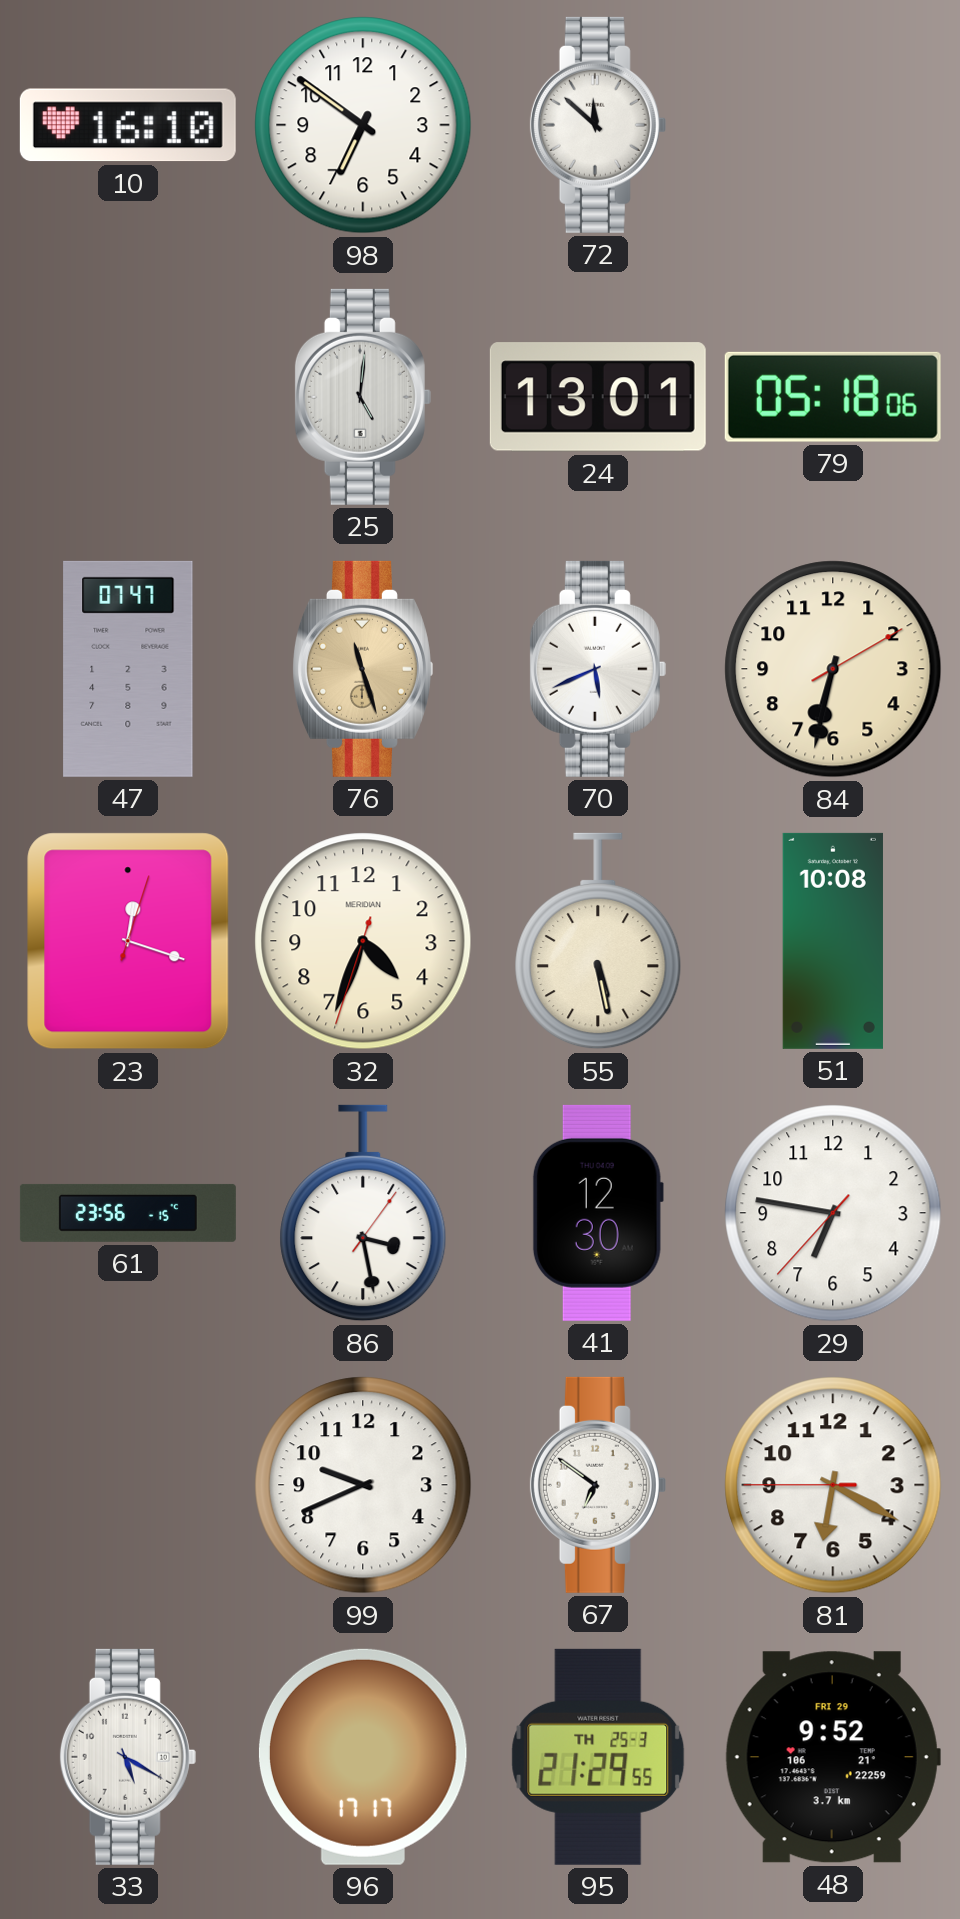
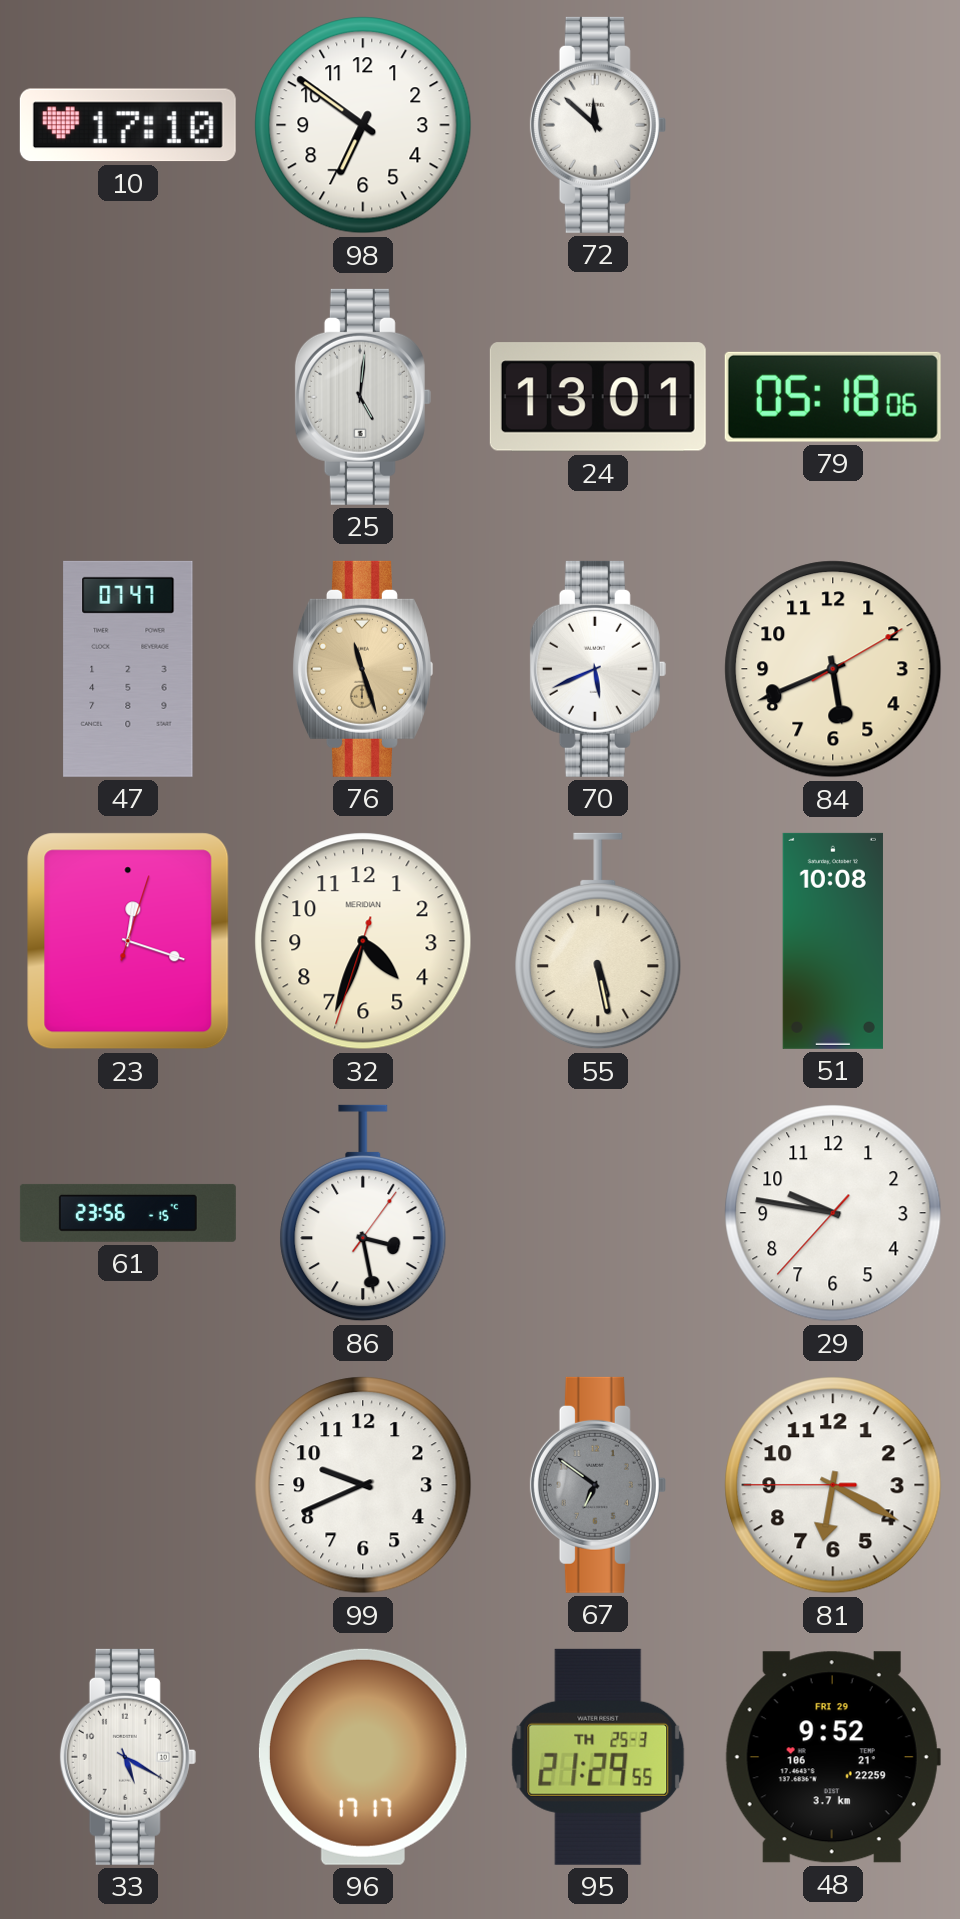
10: 16:10 -> 17:10 (128, 125)
84: 6:32 -> 5:41 (833, 669)
41: 12:30 -> none (598, 1213)
29: 6:46 -> 9:46 (833, 1213)
67 dial: white -> grey (598, 1485)
